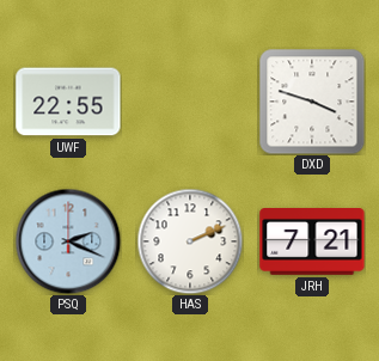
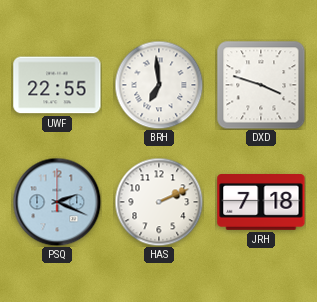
BRH: none -> 6:59 (159, 85)
JRH: 7:21 -> 7:18 (261, 203)
